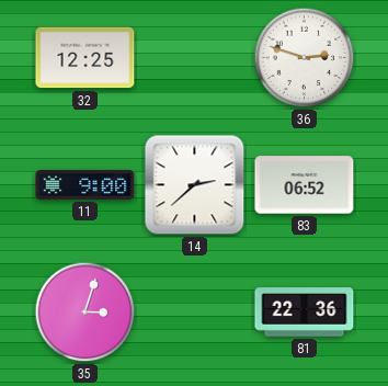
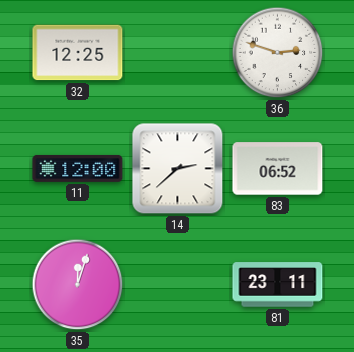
11: 9:00 -> 12:00 (78, 168)
35: 3:03 -> 12:03 (78, 285)
81: 22:36 -> 23:11 (278, 285)
